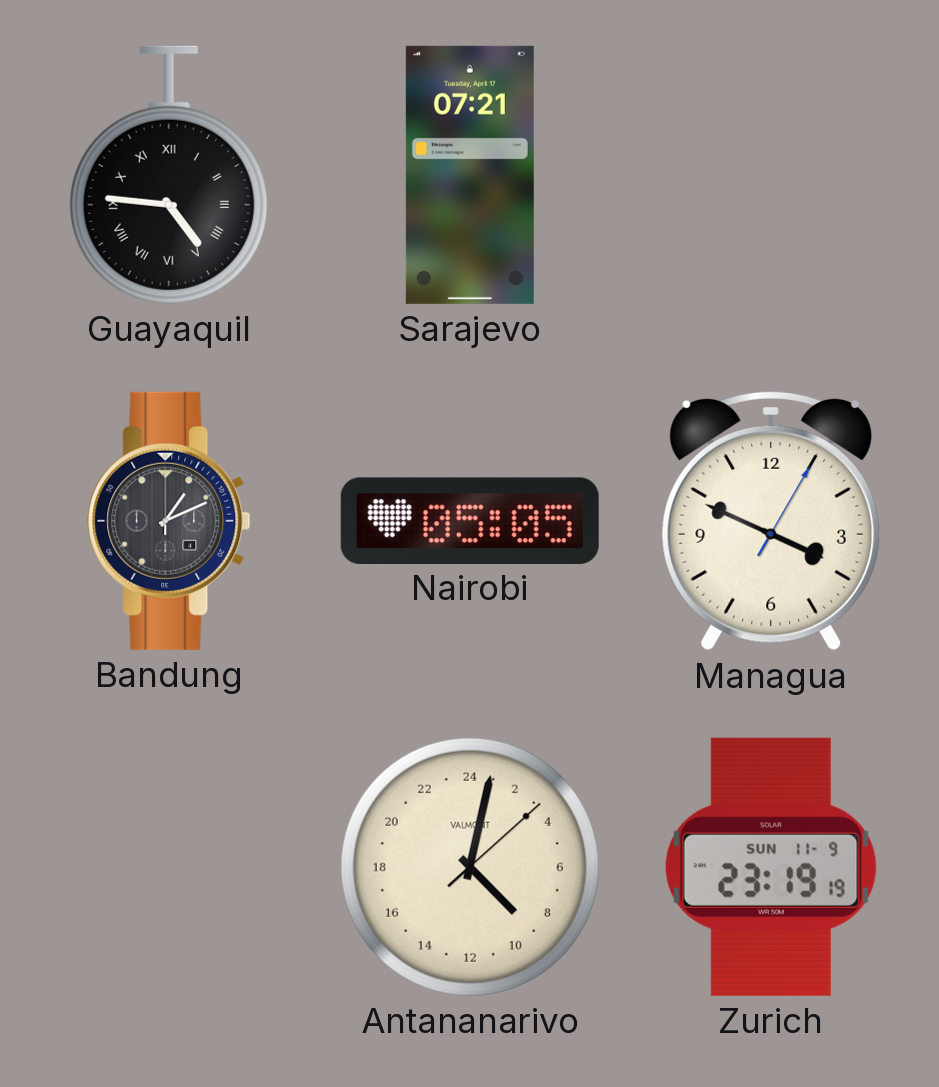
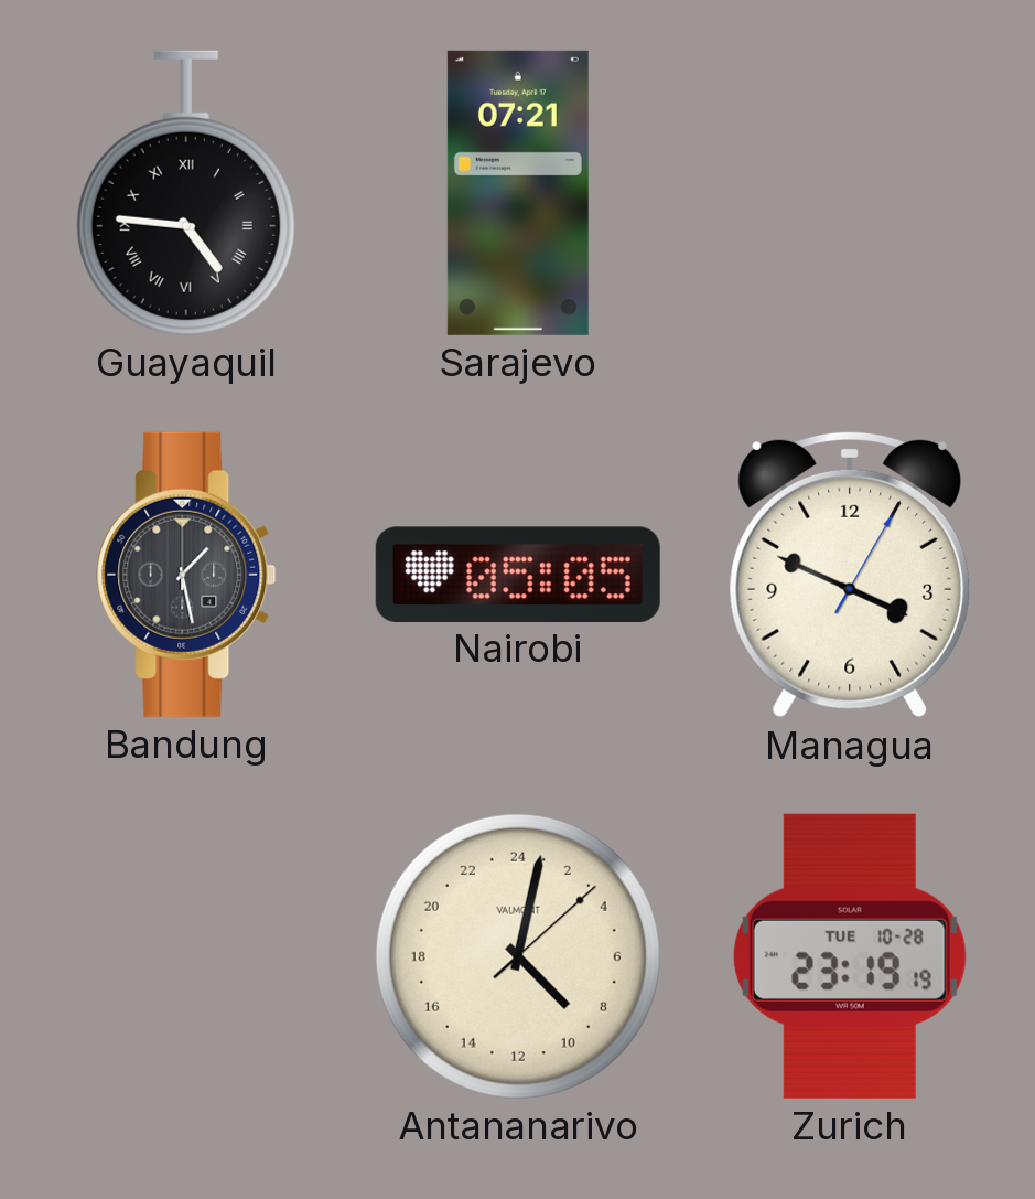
Bandung: 1:11 -> 1:28 (186, 575)
Zurich date: SUN 11-9 -> TUE 10-28 (850, 956)
